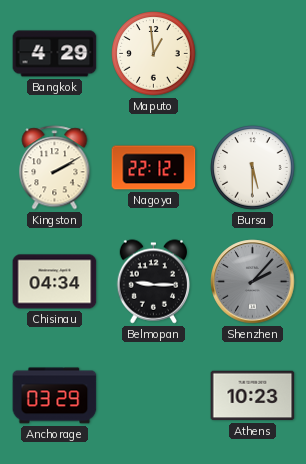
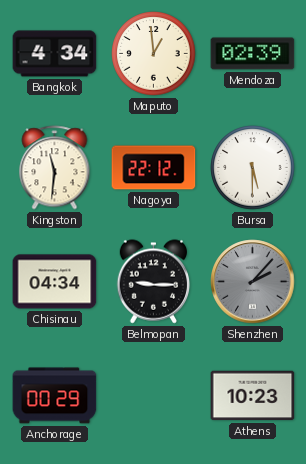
Bangkok: 4:29 -> 4:34 (55, 54)
Mendoza: none -> 02:39 (253, 54)
Kingston: 2:10 -> 11:31 (55, 168)
Anchorage: 03:29 -> 00:29 (55, 396)
